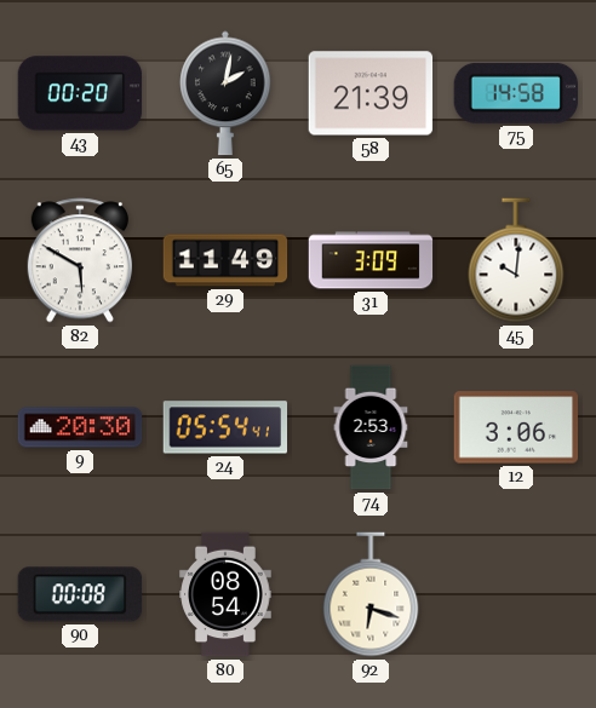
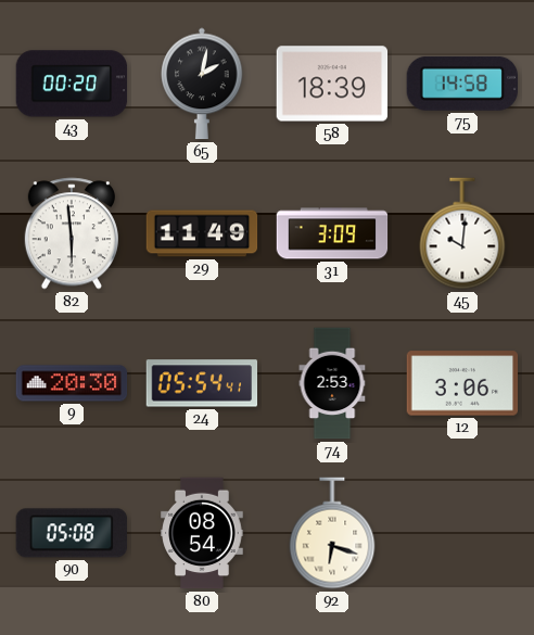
58: 21:39 -> 18:39 (332, 84)
82: 5:50 -> 5:59 (72, 233)
90: 00:08 -> 05:08 (72, 533)
